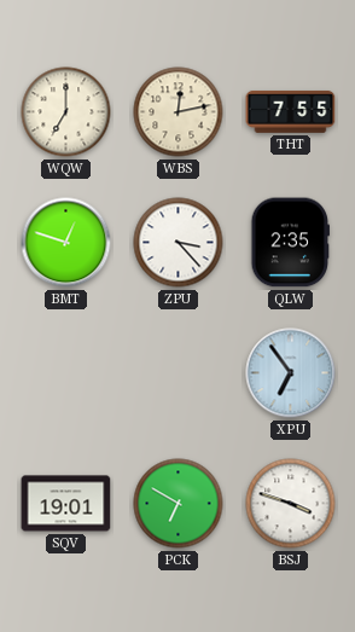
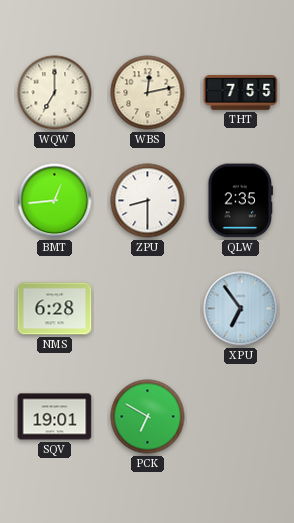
BMT: 12:48 -> 12:44 (55, 201)
ZPU: 3:23 -> 8:30 (148, 201)
NMS: none -> 6:28 (55, 309)
BSJ: 3:48 -> none (291, 504)
